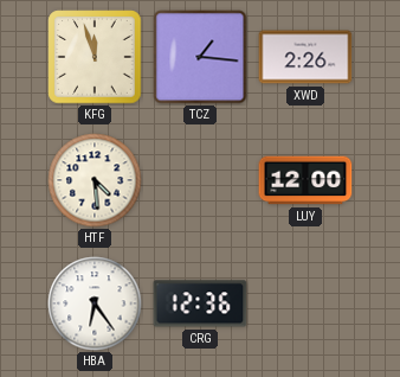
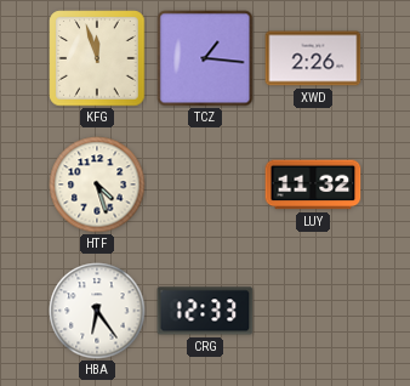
HTF: 4:29 -> 4:27 (97, 185)
LUY: 12:00 -> 11:32 (313, 185)
CRG: 12:36 -> 12:33 (205, 311)
